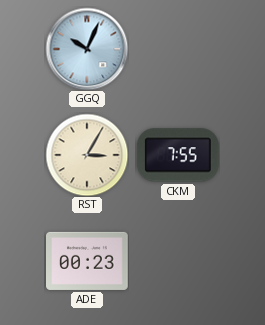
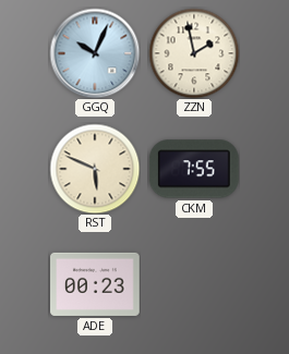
ZZN: none -> 1:58 (194, 53)
RST: 3:05 -> 5:49 (95, 169)
